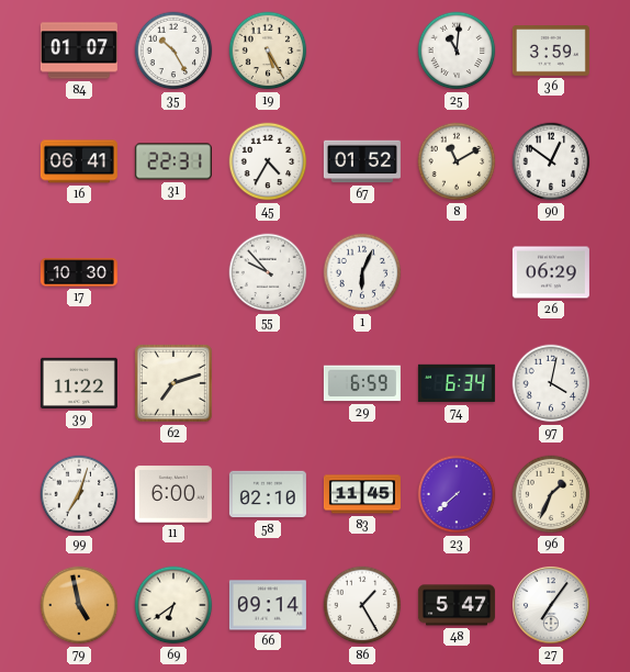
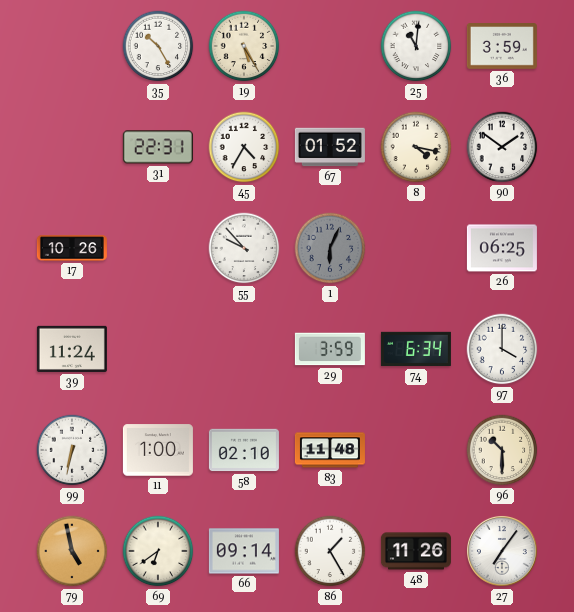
84: 01:07 -> none (79, 51)
16: 06:41 -> none (79, 161)
8: 11:10 -> 4:17 (416, 147)
90: 12:51 -> 1:51 (502, 147)
17: 10:30 -> 10:26 (72, 248)
1 dial: white -> grey (330, 248)
26: 06:29 -> 06:25 (502, 248)
39: 11:22 -> 11:24 (72, 349)
62: 7:12 -> none (173, 383)
29: 6:59 -> 3:59 (330, 349)
97: 4:02 -> 4:00 (502, 349)
99: 7:03 -> 6:32 (72, 450)
11: 6:00 -> 1:00 (158, 450)
83: 11:45 -> 11:48 (330, 450)
23: 7:38 -> none (457, 494)
96: 1:34 -> 10:30 (502, 450)
48: 5:47 -> 11:26 (416, 551)
